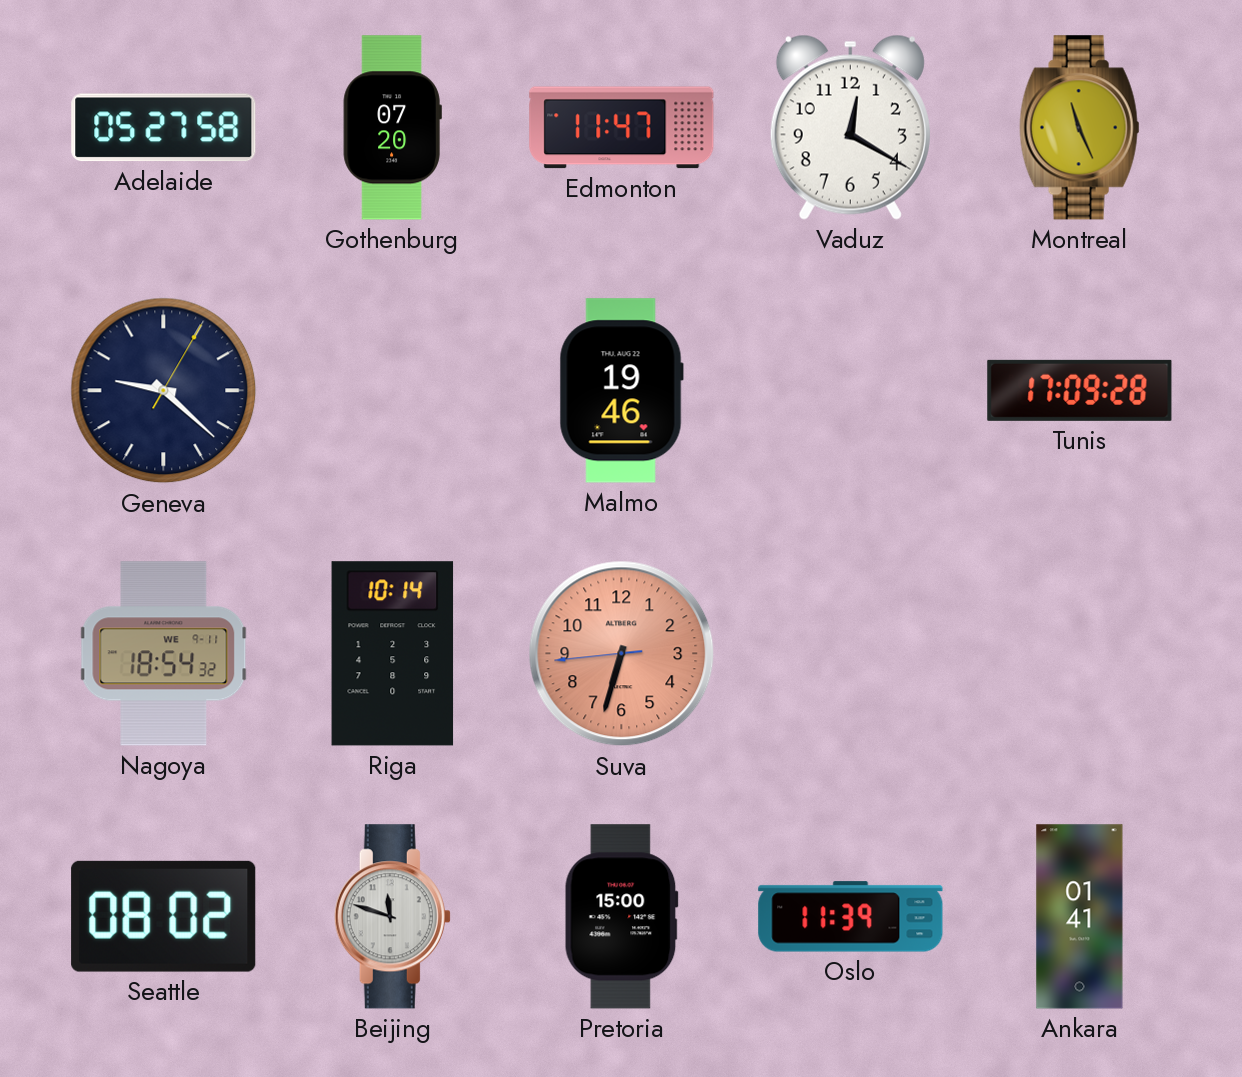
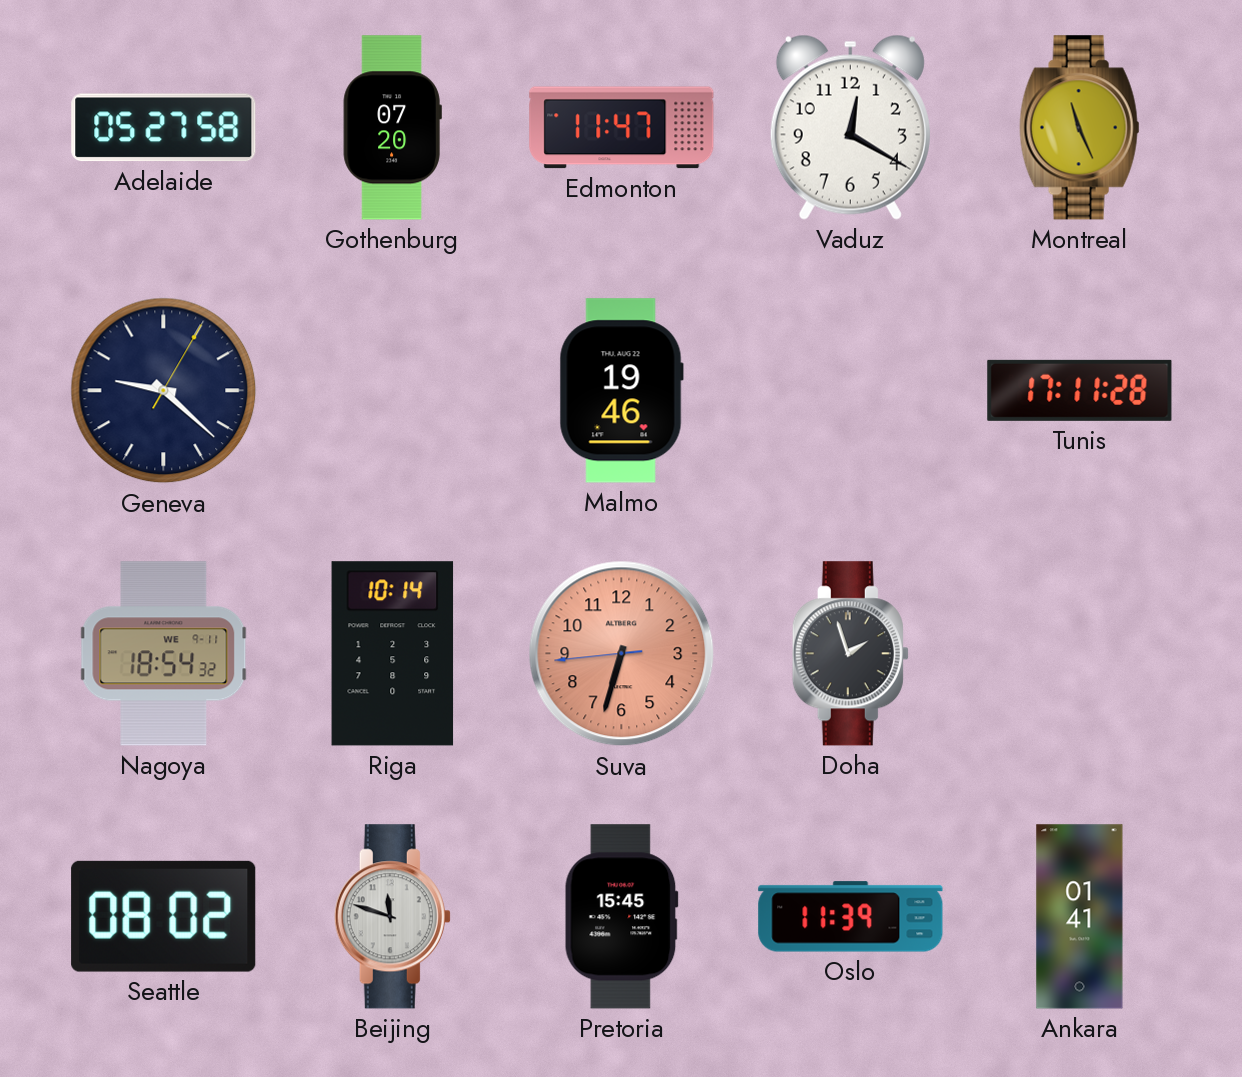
Tunis: 17:09 -> 17:11 (1080, 390)
Doha: none -> 1:57 (850, 654)
Pretoria: 15:00 -> 15:45 (621, 917)
